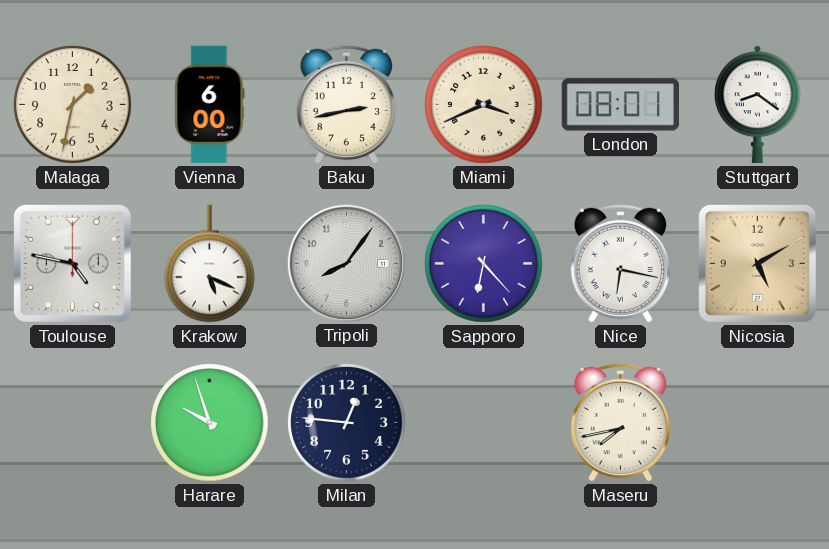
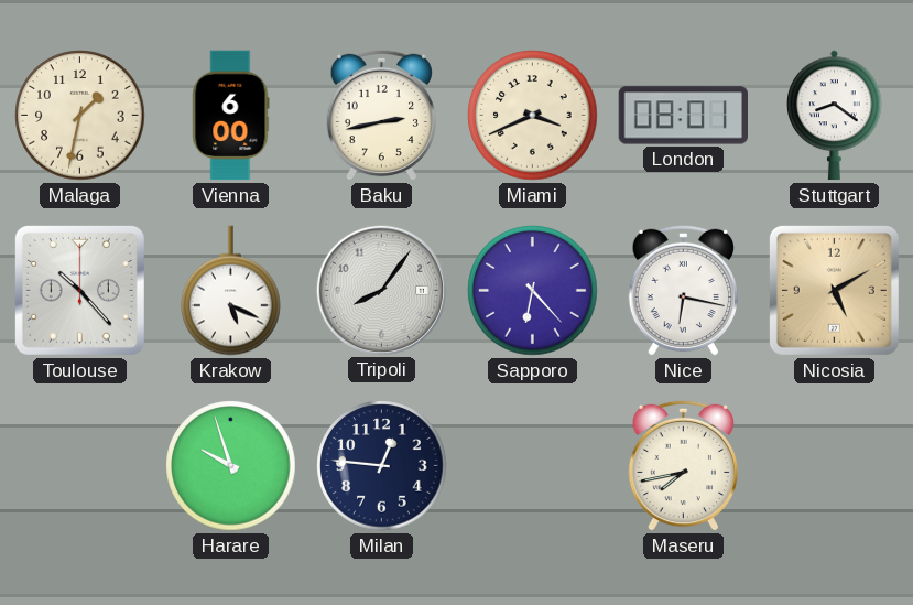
Toulouse: 4:47 -> 10:23 (79, 290)
